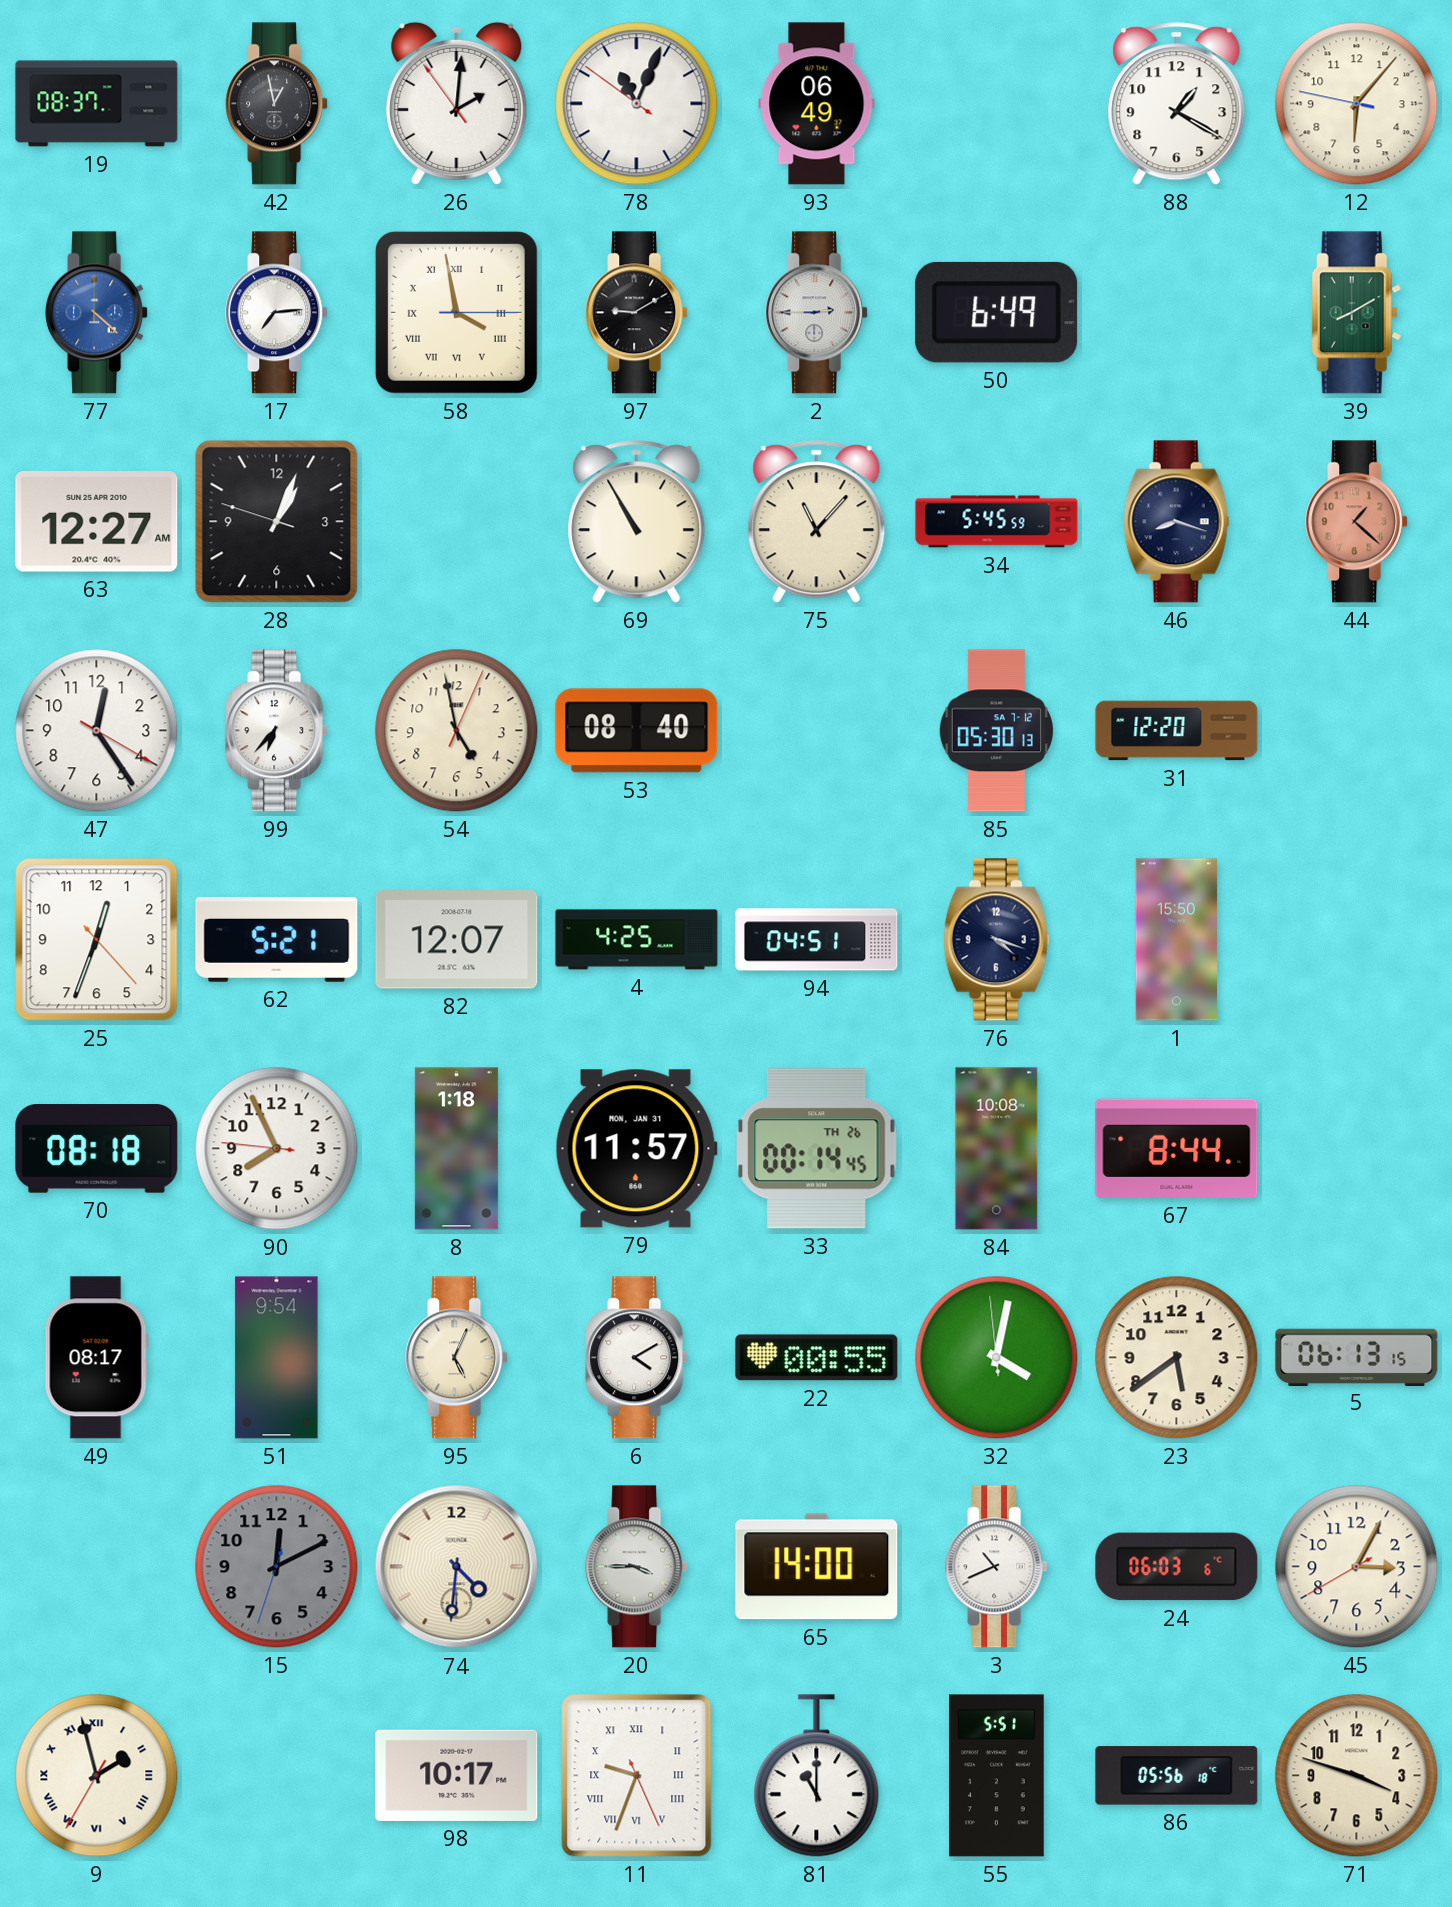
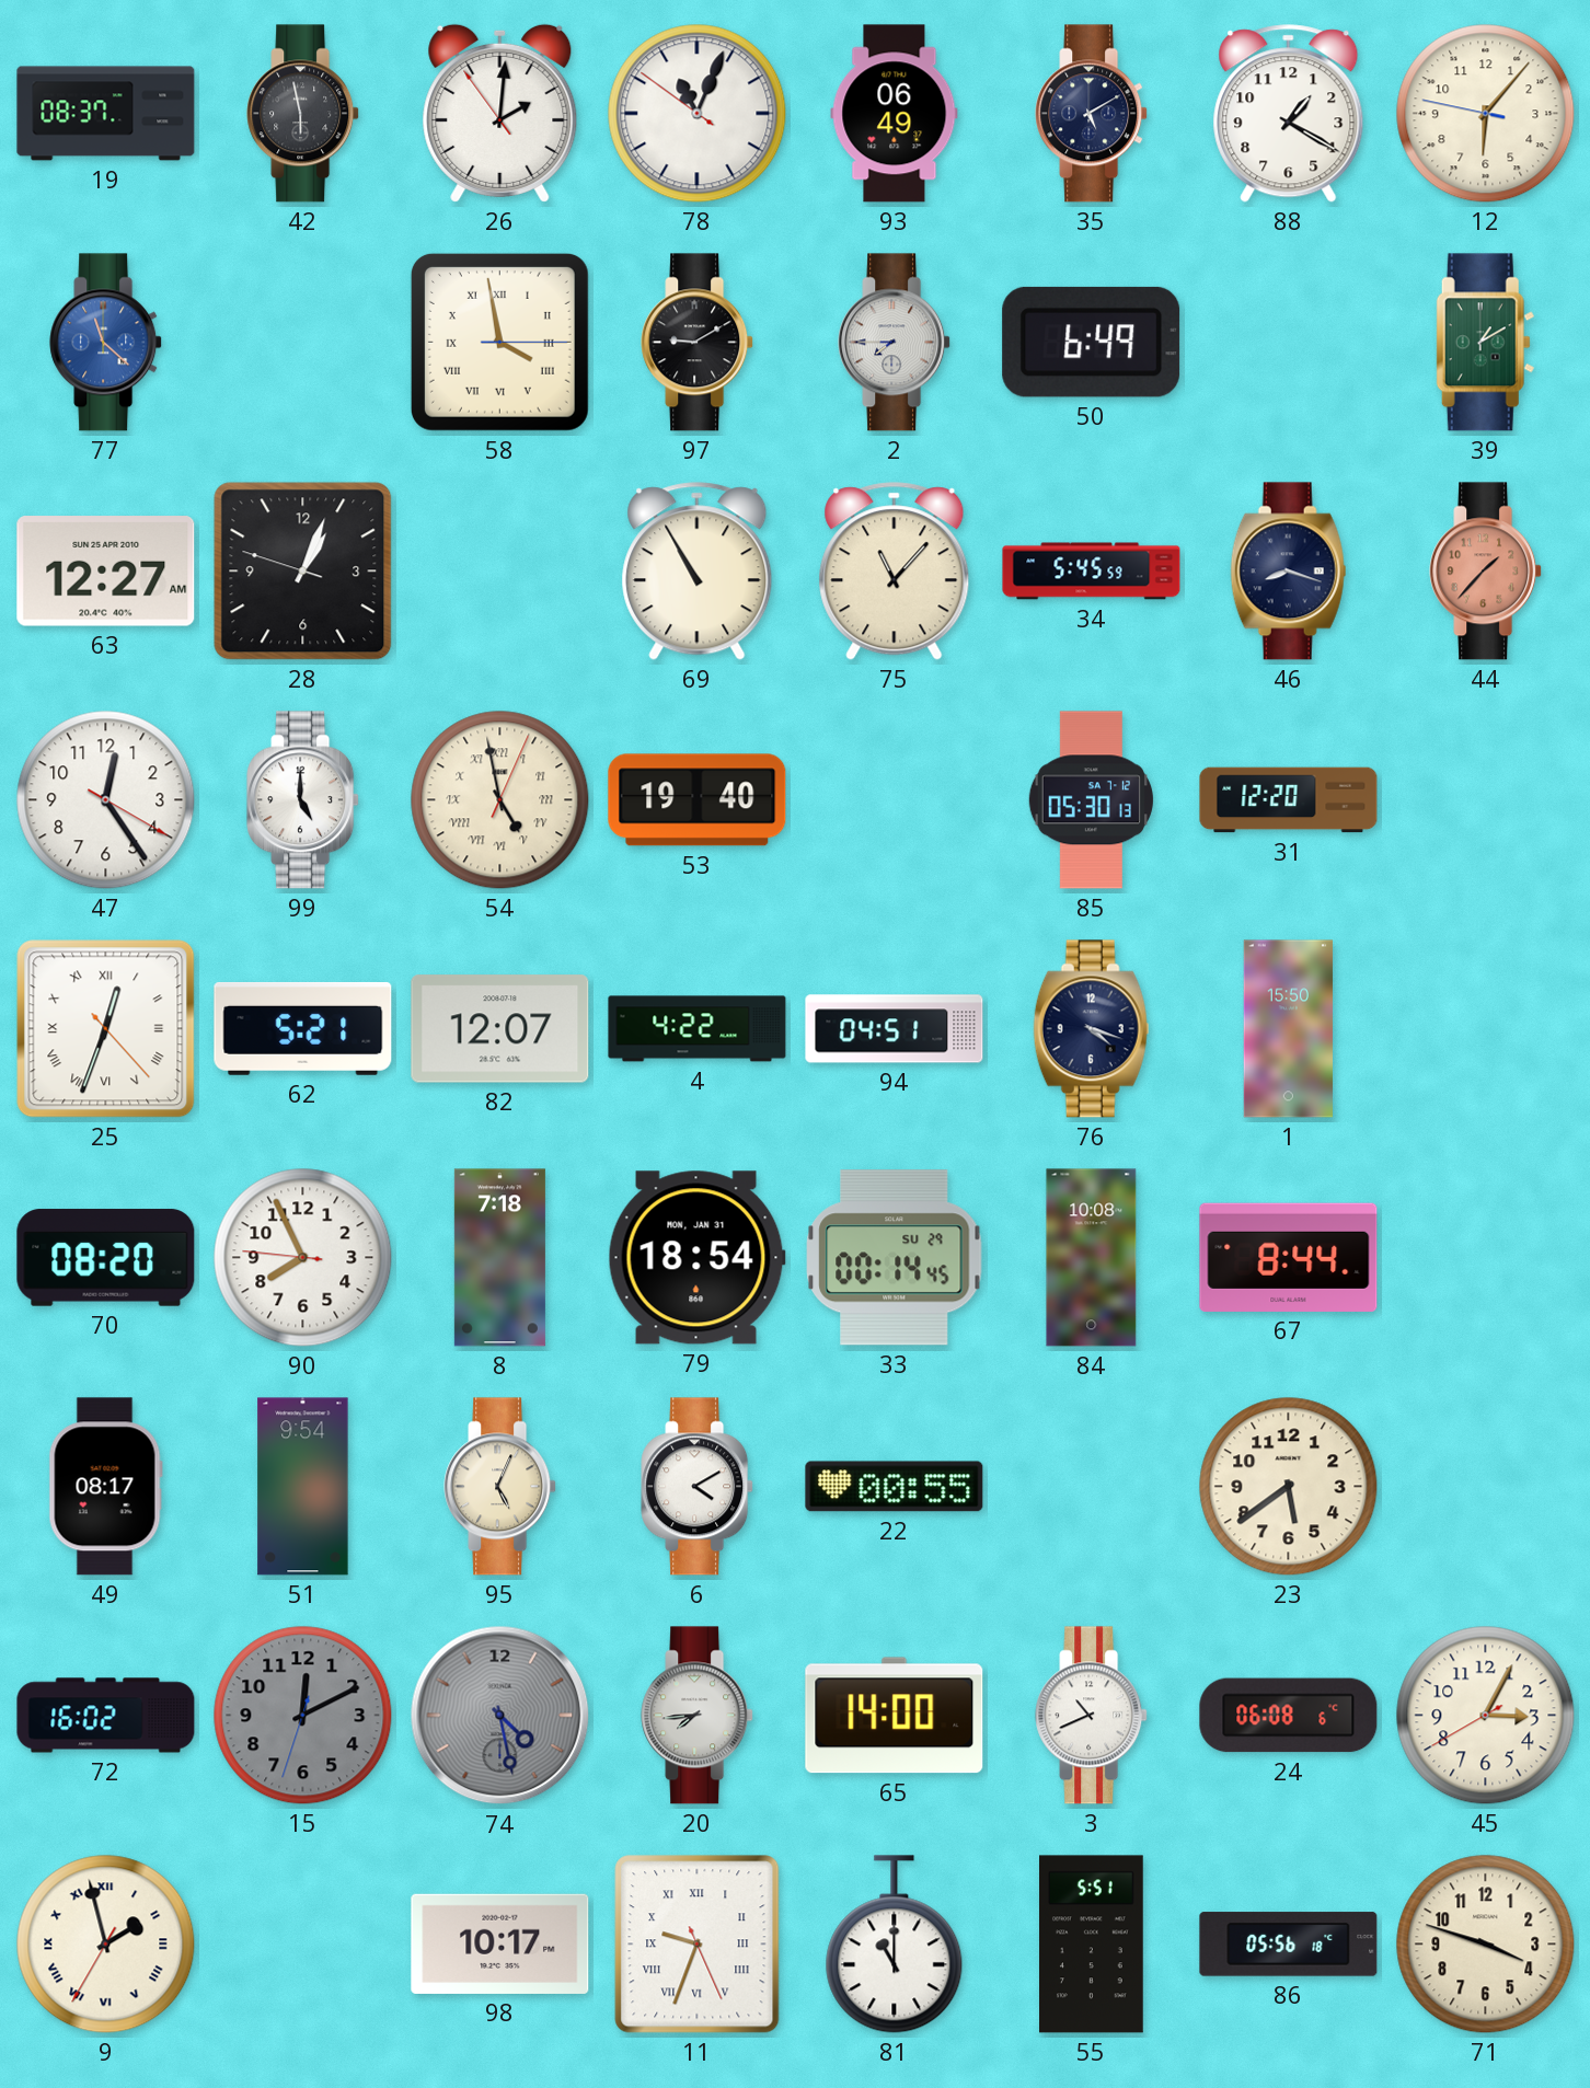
42: 12:58 -> 5:58 (303, 114)
35: none -> 5:10 (1092, 114)
77: 4:22 -> 11:22 (106, 343)
17: 7:14 -> none (277, 313)
2: 2:45 -> 7:45 (895, 343)
39: 8:10 -> 1:10 (1486, 343)
44: 1:22 -> 1:37 (1486, 572)
99: 6:37 -> 5:00 (303, 800)
54 numerals: Arabic -> Roman (500, 800)
53: 08:40 -> 19:40 (698, 800)
25 numerals: Arabic -> Roman (106, 1029)
4: 4:25 -> 4:22 (698, 1029)
70: 08:18 -> 08:20 (106, 1258)
8: 1:18 -> 7:18 (499, 1258)
79: 11:57 -> 18:54 (696, 1258)
33 date: TH 26 -> SU 29 (895, 1258)
32: 4:01 -> none (997, 1358)
5: 06:13 -> none (1357, 1357)
72: none -> 16:02 (106, 1716)
74: 4:31 -> 4:28 (500, 1716)
74 dial: cream -> grey (500, 1716)
20: 3:45 -> 7:44 (698, 1716)
24: 06:03 -> 06:08 (1289, 1716)
